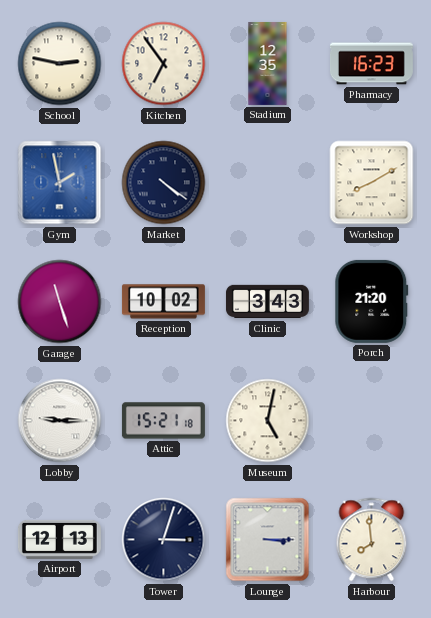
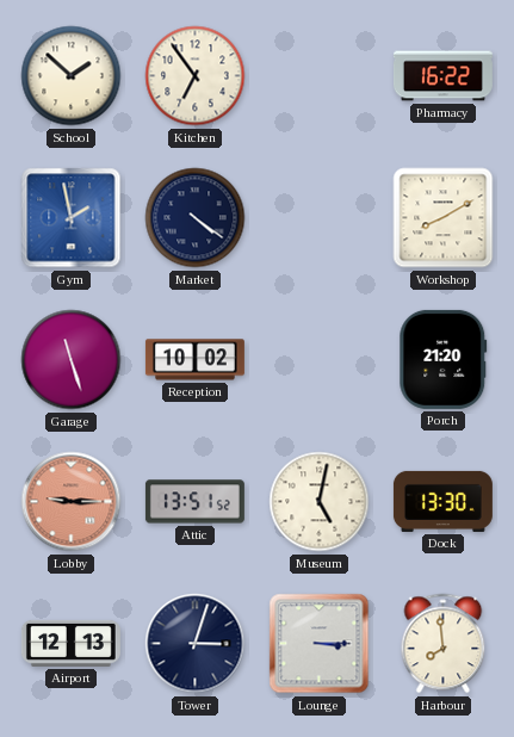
School: 2:47 -> 1:52 (72, 76)
Stadium: 12:35 -> none (268, 63)
Pharmacy: 16:23 -> 16:22 (442, 76)
Clinic: 3:43 -> none (267, 302)
Lobby dial: white -> salmon (72, 502)
Attic: 15:21 -> 13:51 (194, 502)
Dock: none -> 13:30 (442, 501)
